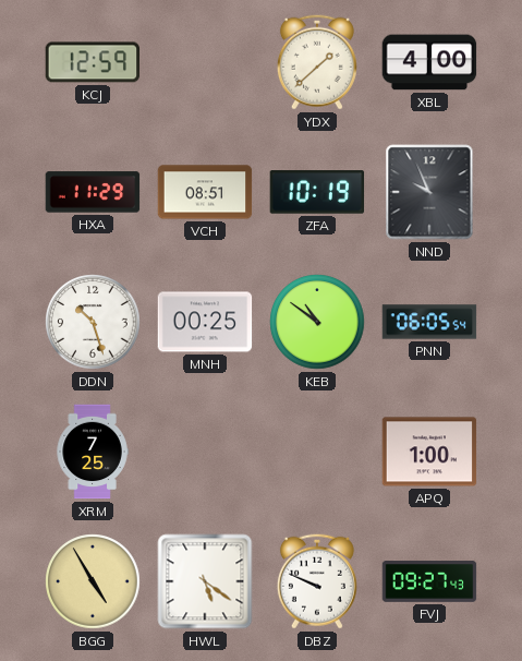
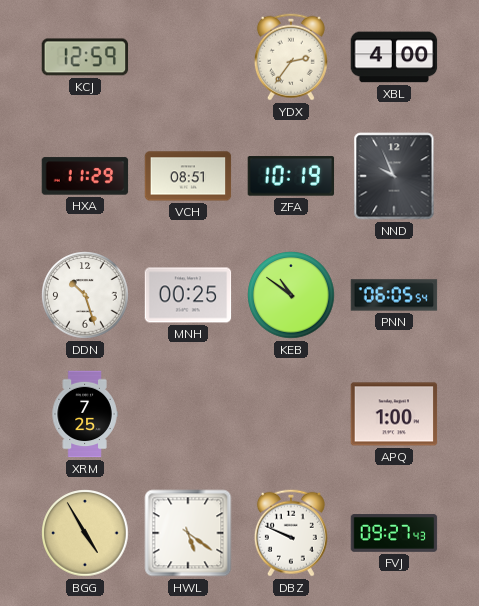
YDX: 1:38 -> 2:36 (291, 57)
